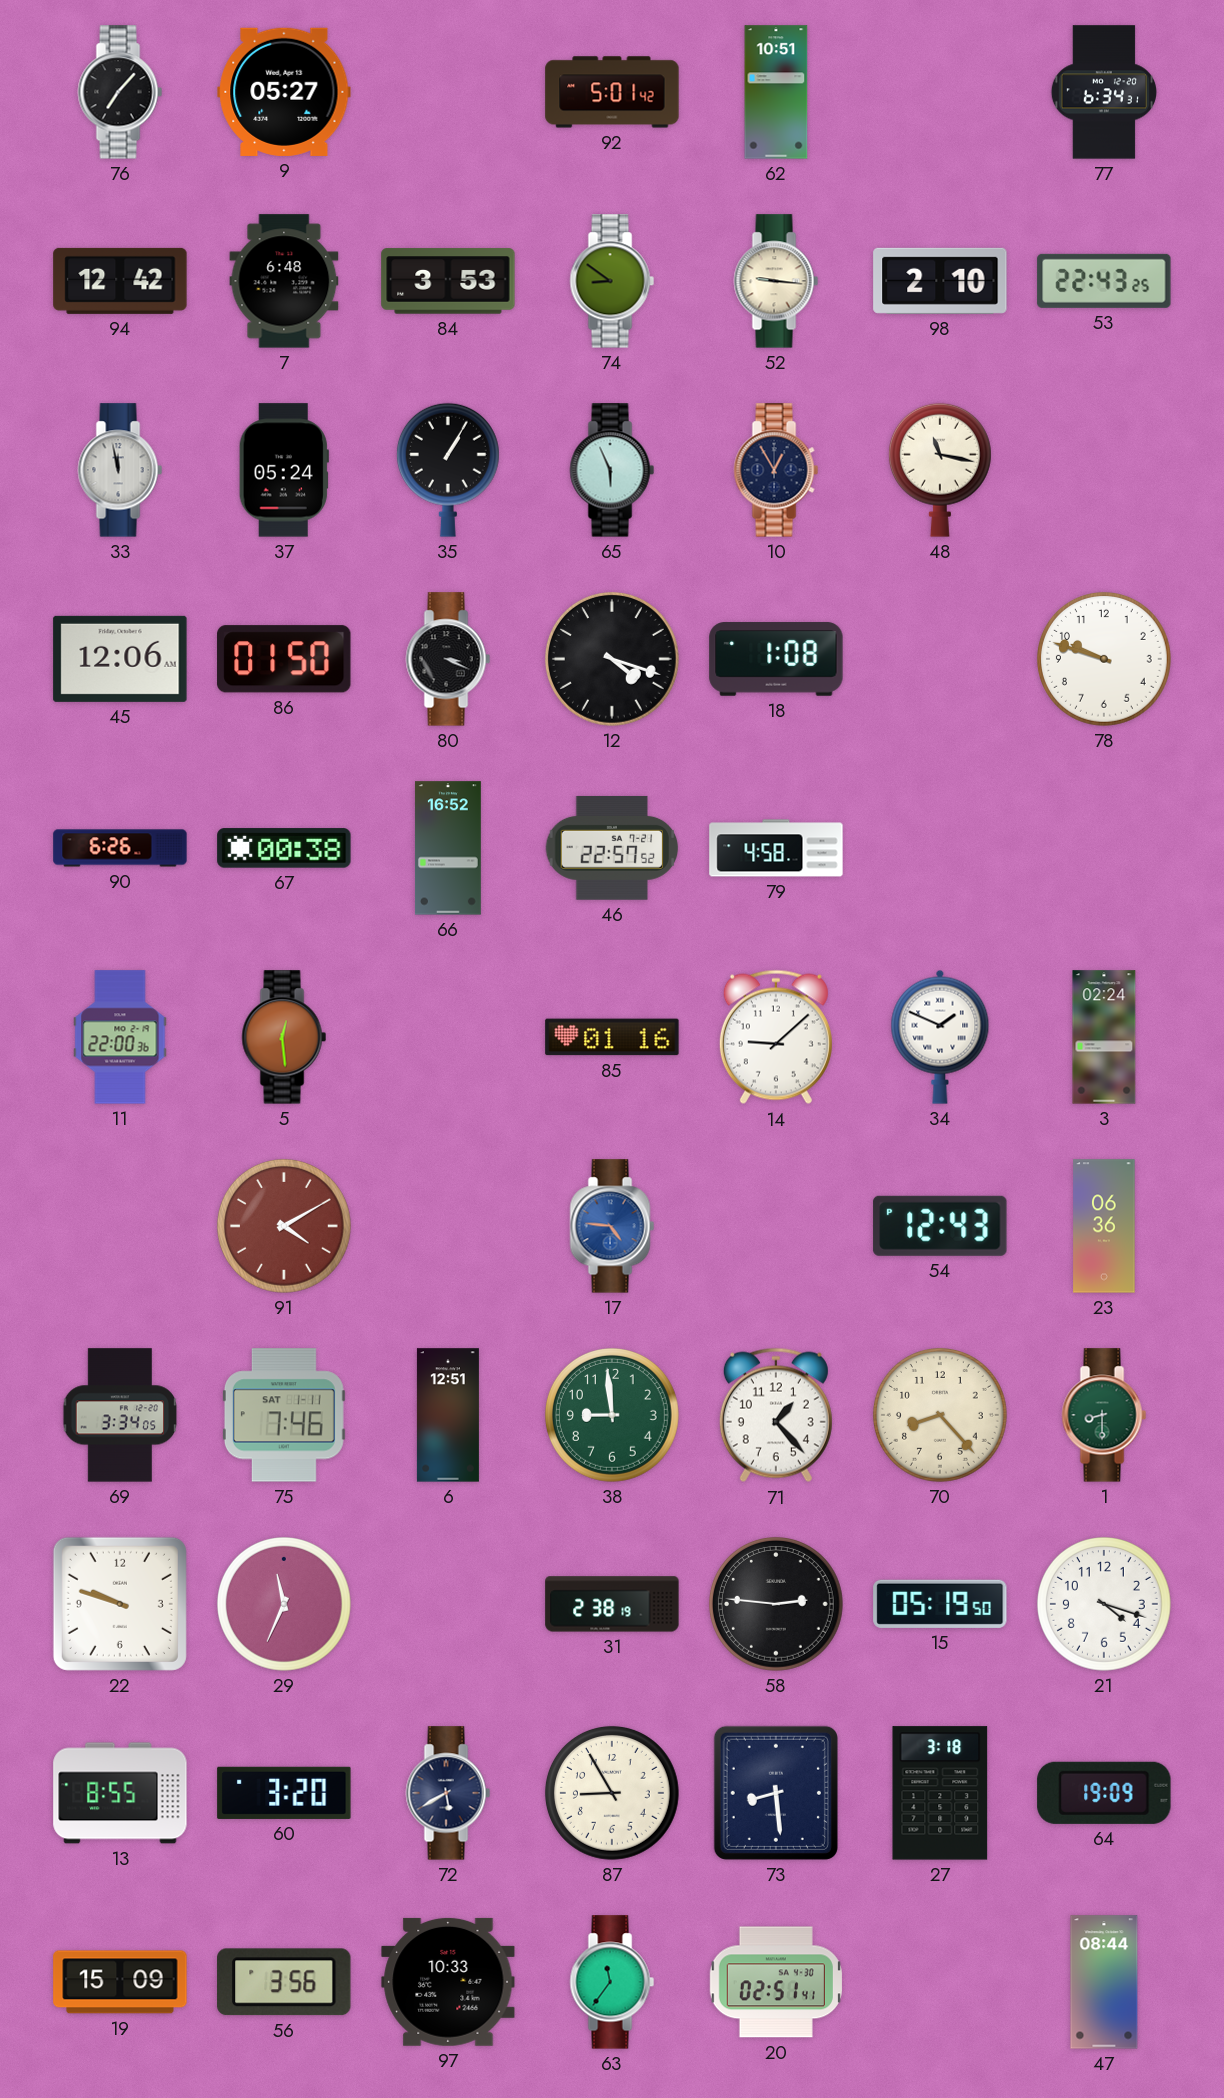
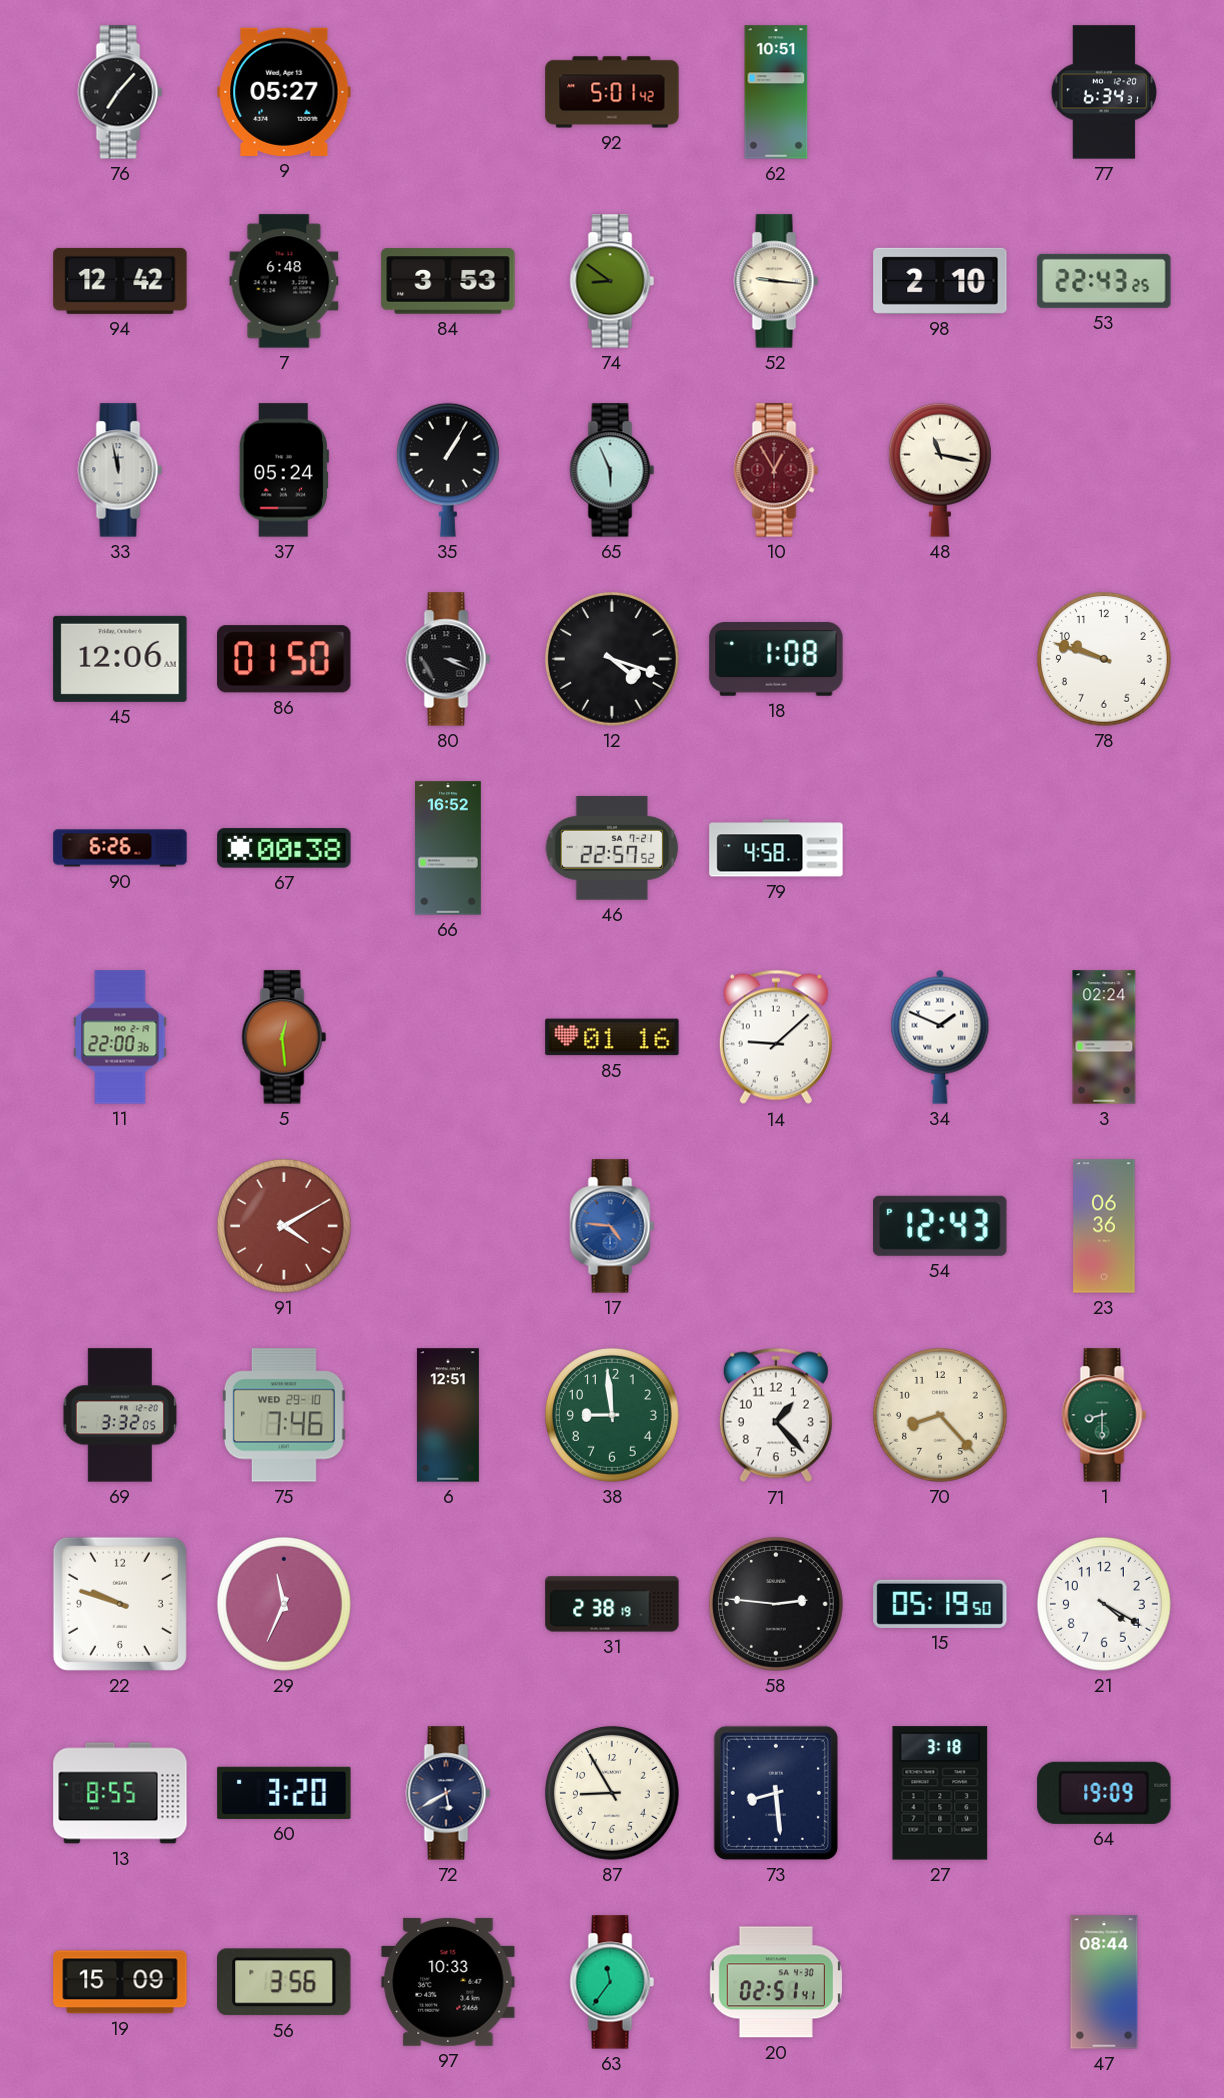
10 dial: navy -> burgundy (776, 470)
69: 3:34 -> 3:32 (120, 1415)
75 date: SAT 1-11 -> WED 29-10 (284, 1415)
21: 4:18 -> 4:20 (1104, 1604)
